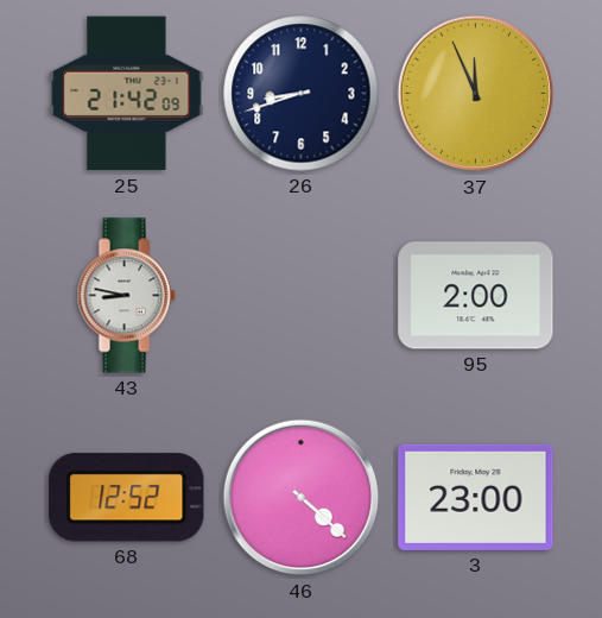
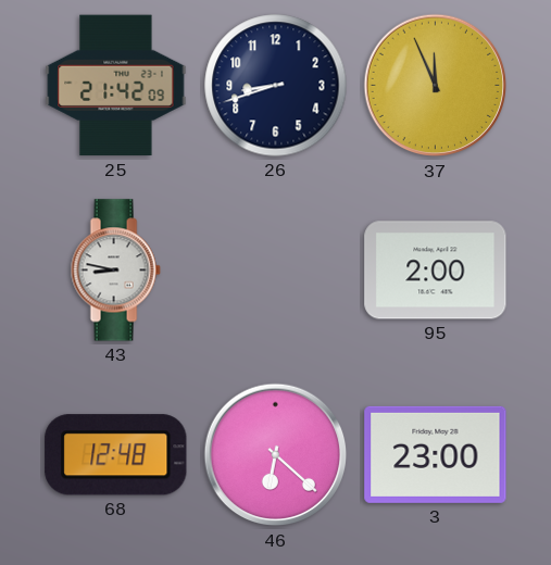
68: 12:52 -> 12:48 (116, 455)
46: 4:22 -> 6:22 (276, 455)
